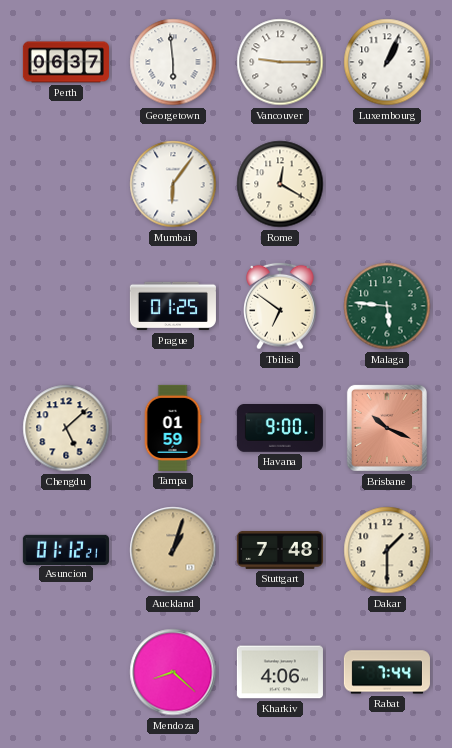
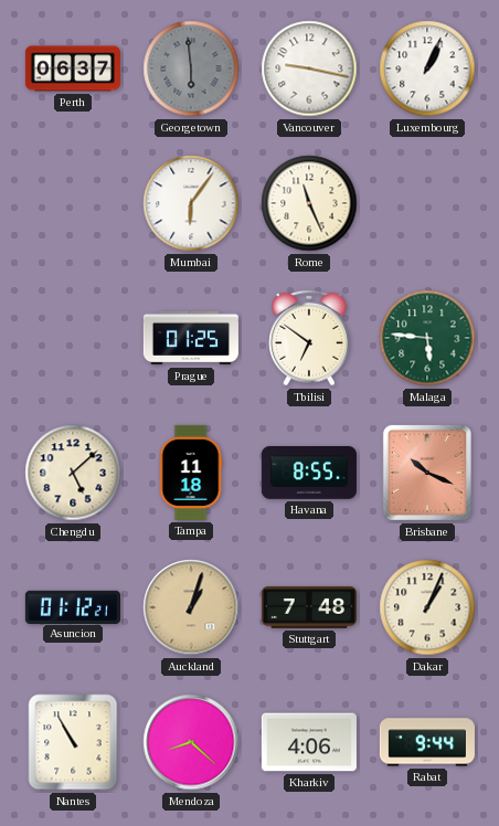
Georgetown dial: white -> grey (191, 68)
Vancouver: 9:15 -> 9:17 (309, 68)
Rome: 12:20 -> 11:26 (309, 203)
Tampa: 01:59 -> 11:18 (191, 473)
Havana: 9:00 -> 8:55 (309, 474)
Dakar: 1:30 -> 1:04 (427, 607)
Nantes: none -> 10:55 (73, 742)
Rabat: 7:44 -> 9:44 (427, 742)
